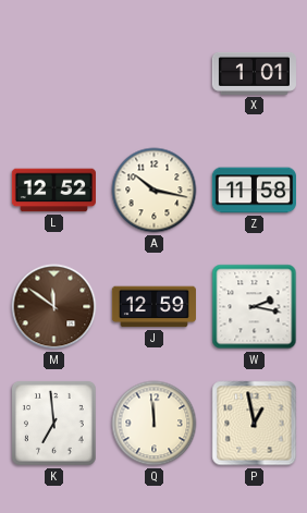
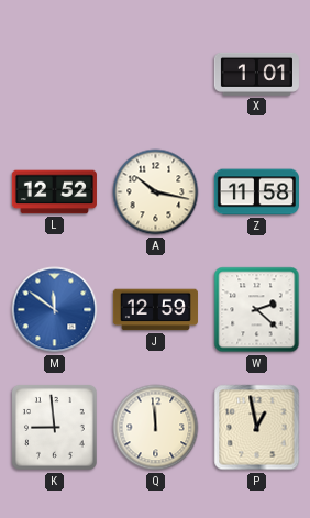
M dial: brown -> blue (55, 310)
W: 2:17 -> 2:22 (257, 310)
K: 6:59 -> 8:59 (55, 428)
